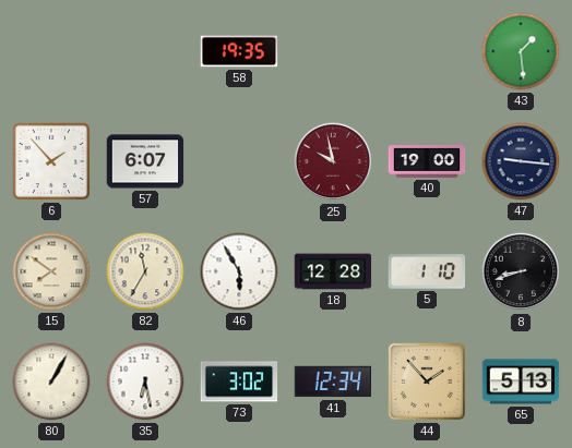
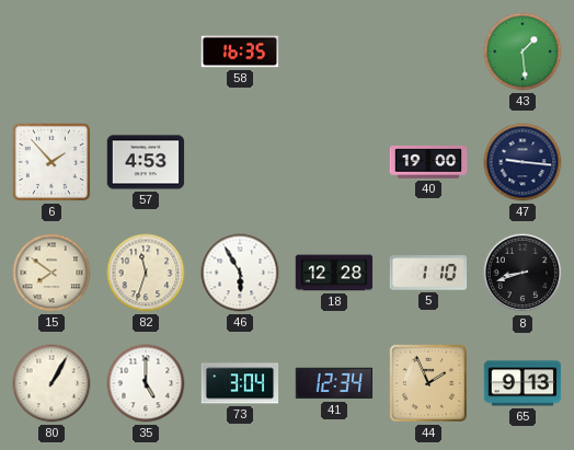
58: 19:35 -> 16:35 (240, 51)
57: 6:07 -> 4:53 (146, 162)
25: 9:58 -> none (333, 161)
82: 11:35 -> 11:33 (146, 273)
35: 6:28 -> 5:00 (146, 383)
73: 3:02 -> 3:04 (240, 383)
44: 1:53 -> 1:56 (428, 383)
65: 5:13 -> 9:13 (523, 383)
